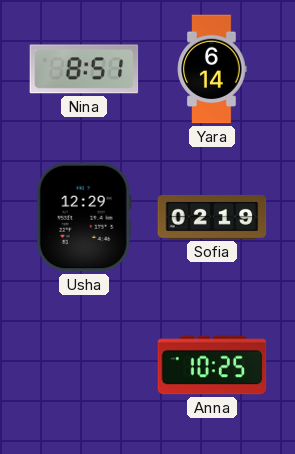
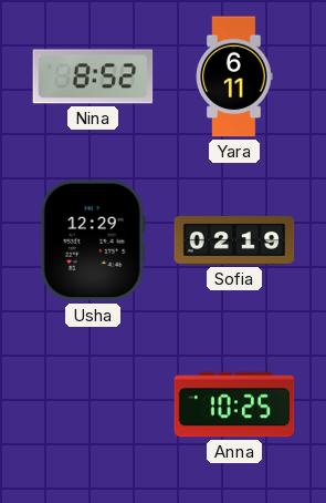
Nina: 8:51 -> 8:52 (93, 76)
Yara: 6:14 -> 6:11 (234, 76)
